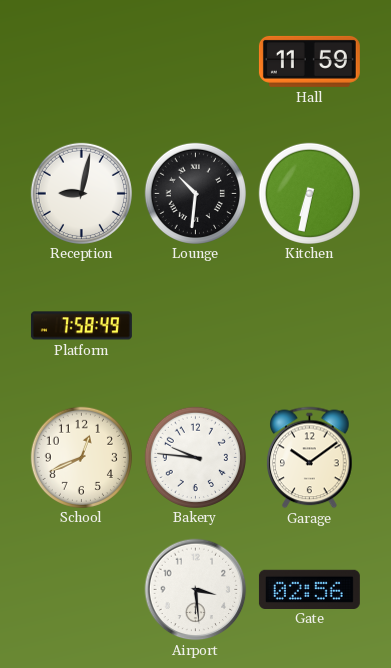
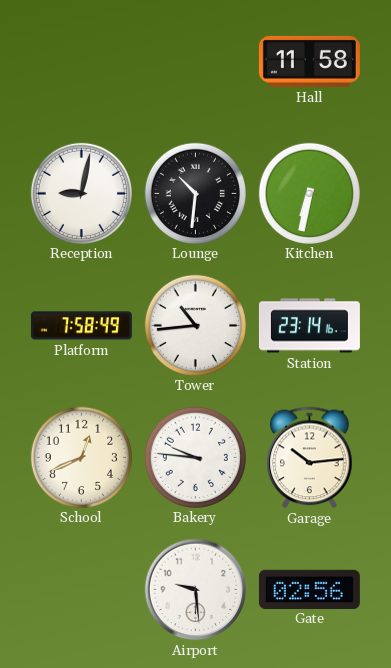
Hall: 11:59 -> 11:58 (309, 61)
Tower: none -> 10:44 (195, 325)
Station: none -> 23:14 (309, 326)
Garage: 10:09 -> 10:14 (310, 458)
Airport: 3:29 -> 9:29 (196, 590)
